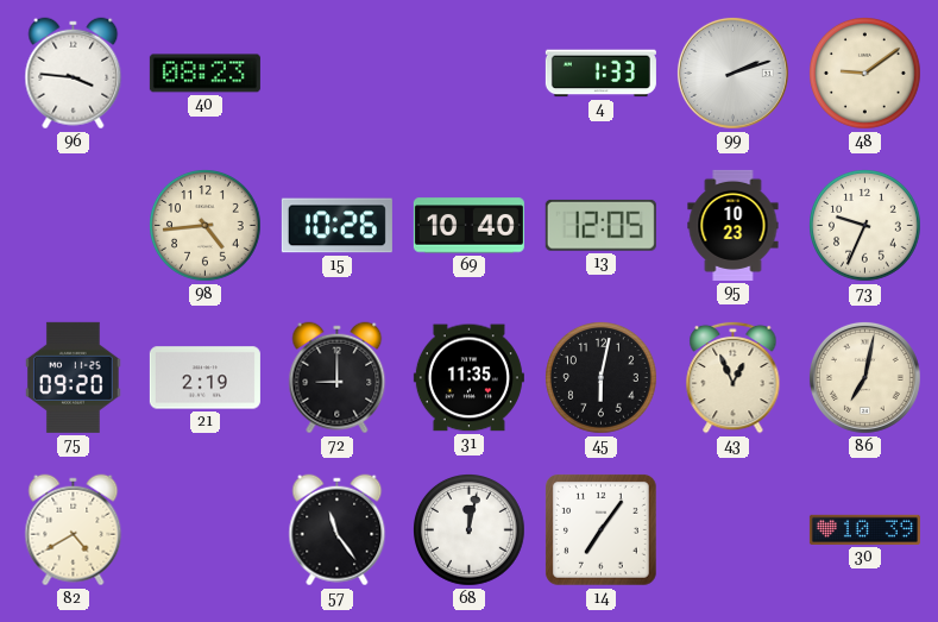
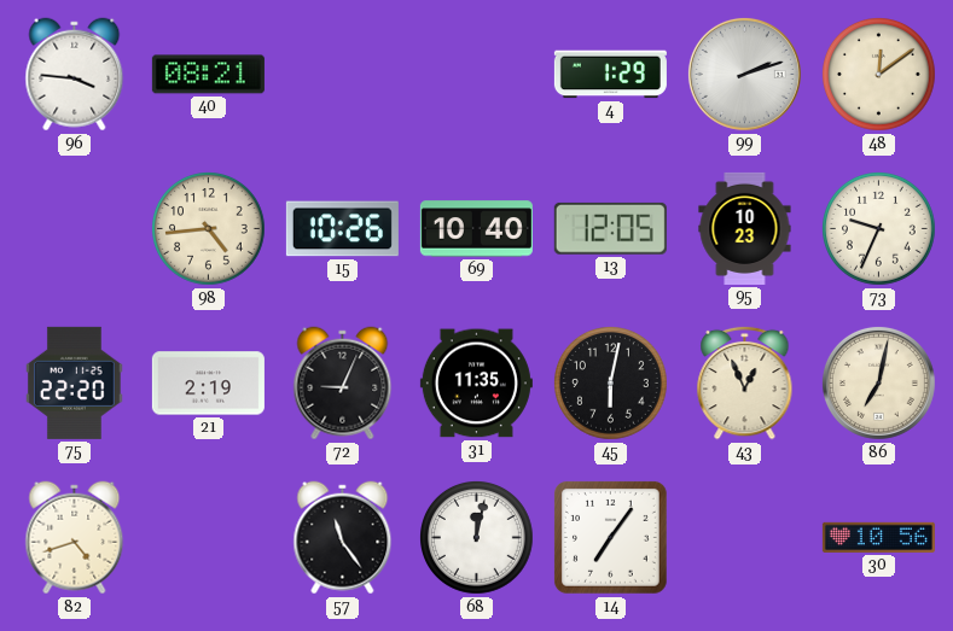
40: 08:23 -> 08:21 (208, 75)
4: 1:33 -> 1:29 (610, 75)
48: 9:09 -> 12:09 (879, 75)
75: 09:20 -> 22:20 (75, 382)
72: 9:00 -> 9:04 (343, 384)
82: 4:40 -> 4:42 (75, 538)
30: 10:39 -> 10:56 (878, 537)
